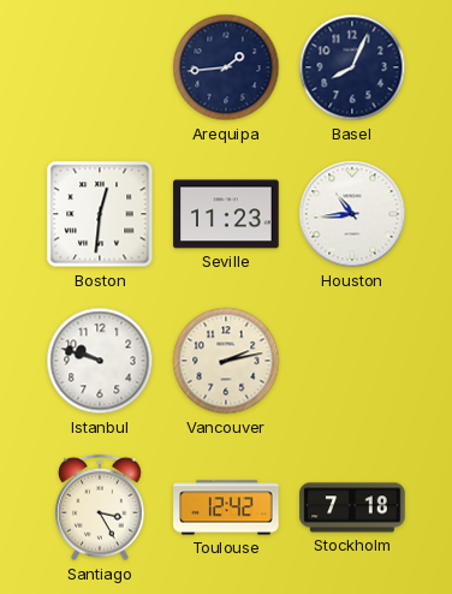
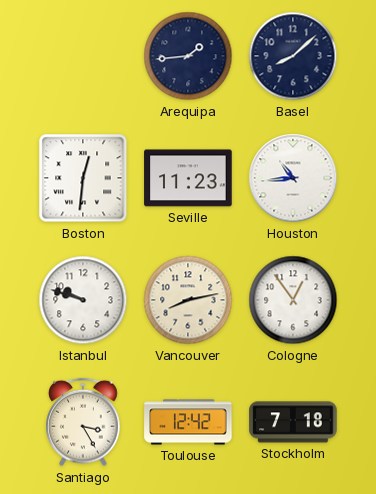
Basel: 8:04 -> 8:08 (293, 56)
Vancouver: 2:13 -> 8:13 (188, 300)
Cologne: none -> 12:54 (293, 300)
